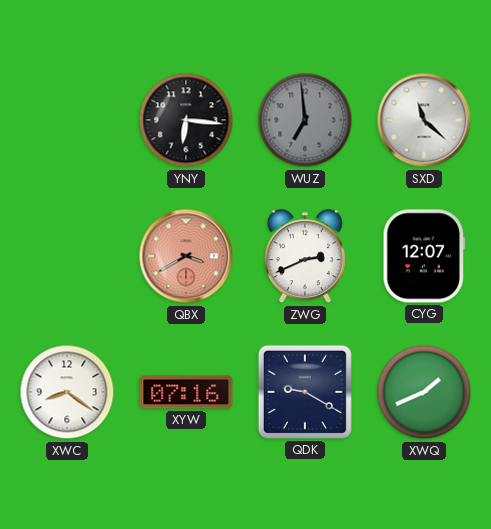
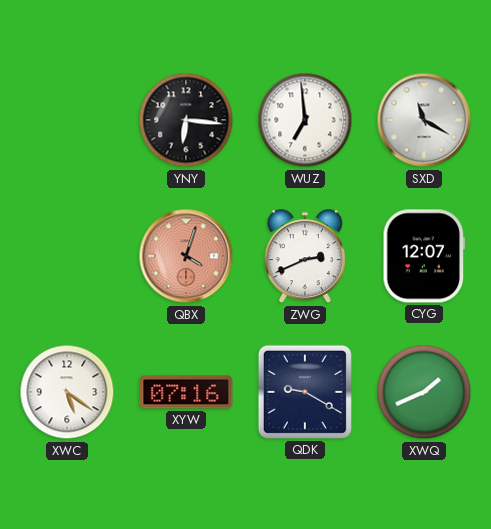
WUZ dial: grey -> white (305, 120)
SXD: 11:22 -> 11:20 (424, 120)
QBX: 3:40 -> 4:03 (186, 256)
XWC: 8:21 -> 5:21 (67, 392)
